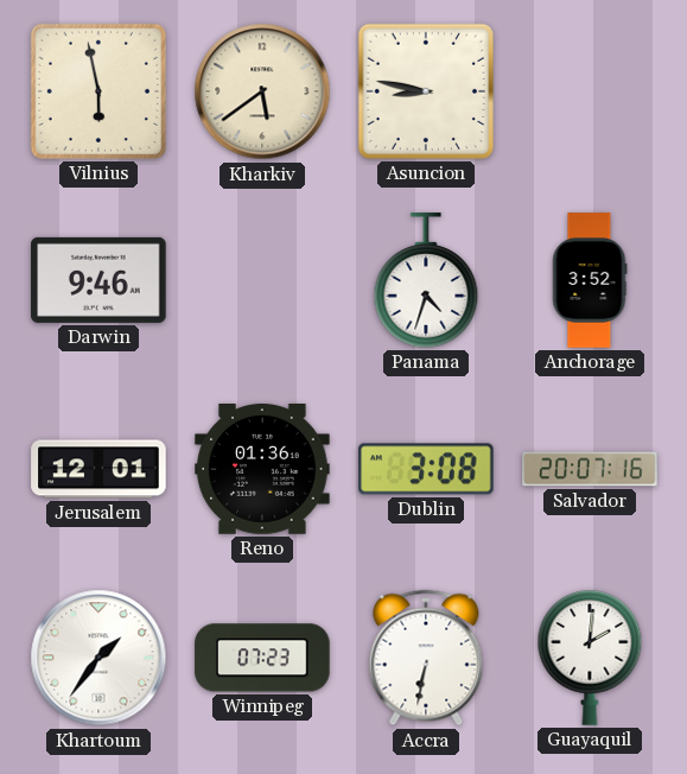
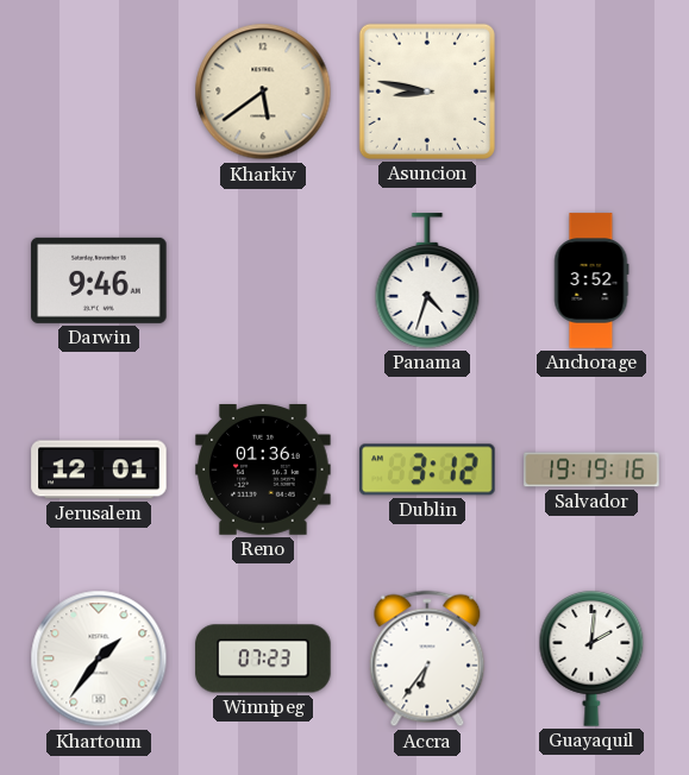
Vilnius: 5:58 -> none (98, 91)
Dublin: 3:08 -> 3:12 (427, 470)
Salvador: 20:07 -> 19:19 (591, 470)
Accra: 6:32 -> 6:36 (427, 659)
